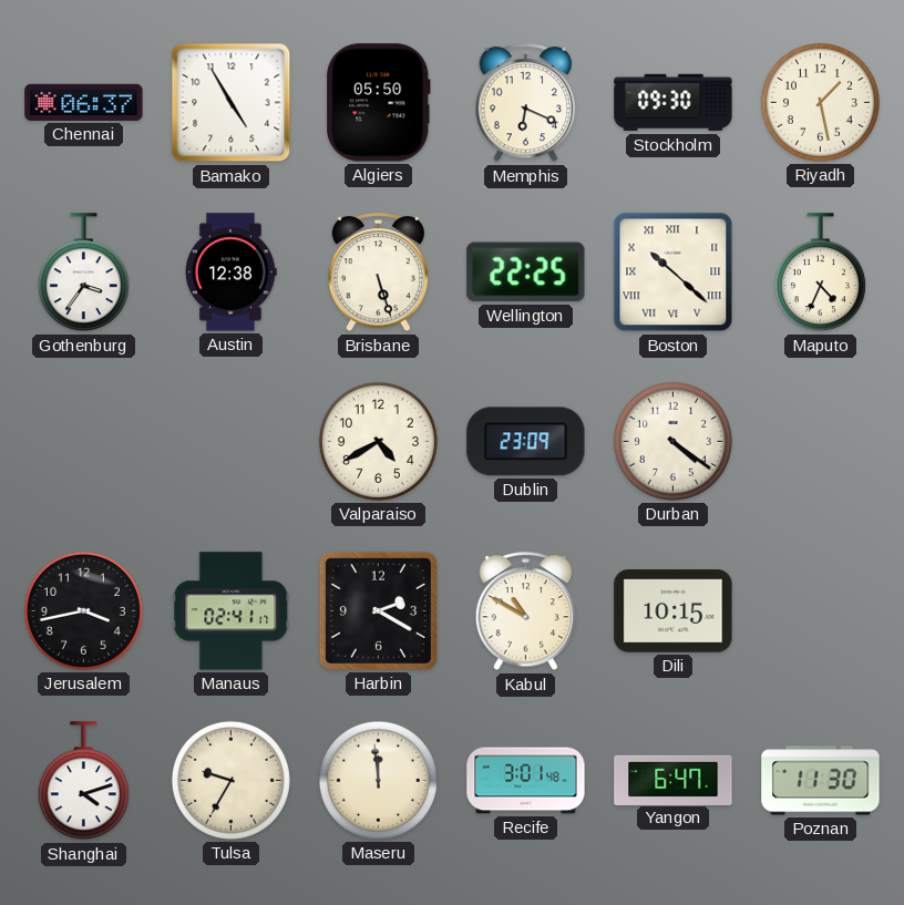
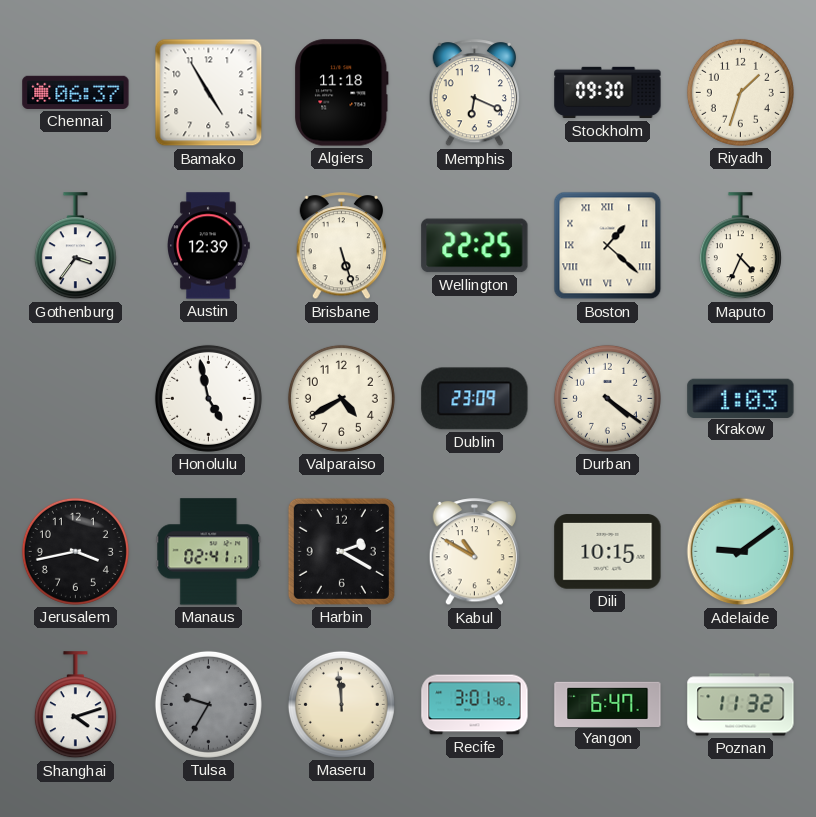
Algiers: 05:50 -> 11:18 (342, 93)
Riyadh: 1:28 -> 1:33 (740, 92)
Austin: 12:38 -> 12:39 (209, 246)
Boston: 10:22 -> 1:22 (608, 246)
Honolulu: none -> 4:58 (208, 398)
Krakow: none -> 1:03 (741, 398)
Adelaide: none -> 9:09 (741, 552)
Tulsa dial: cream -> grey (208, 704)
Poznan: 11:30 -> 11:32 (741, 705)
